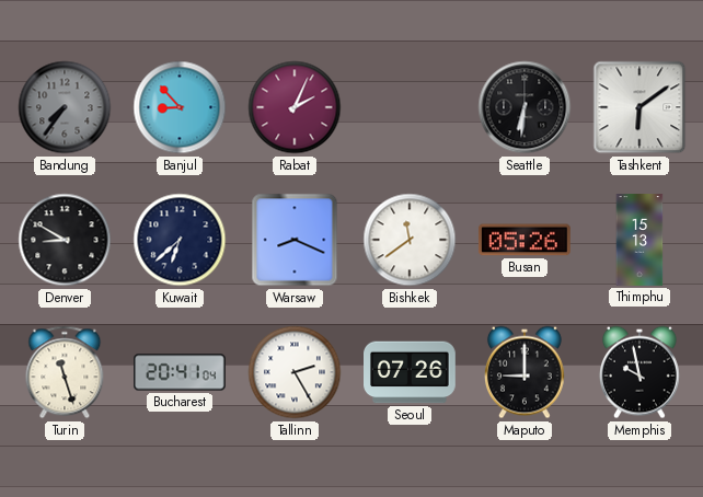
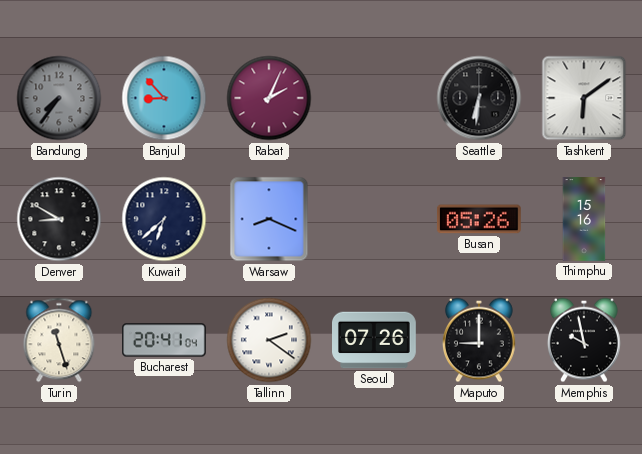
Bishkek: 11:39 -> none (410, 240)
Thimphu: 15:13 -> 15:16 (584, 219)
Tallinn: 2:25 -> 2:21 (269, 340)
